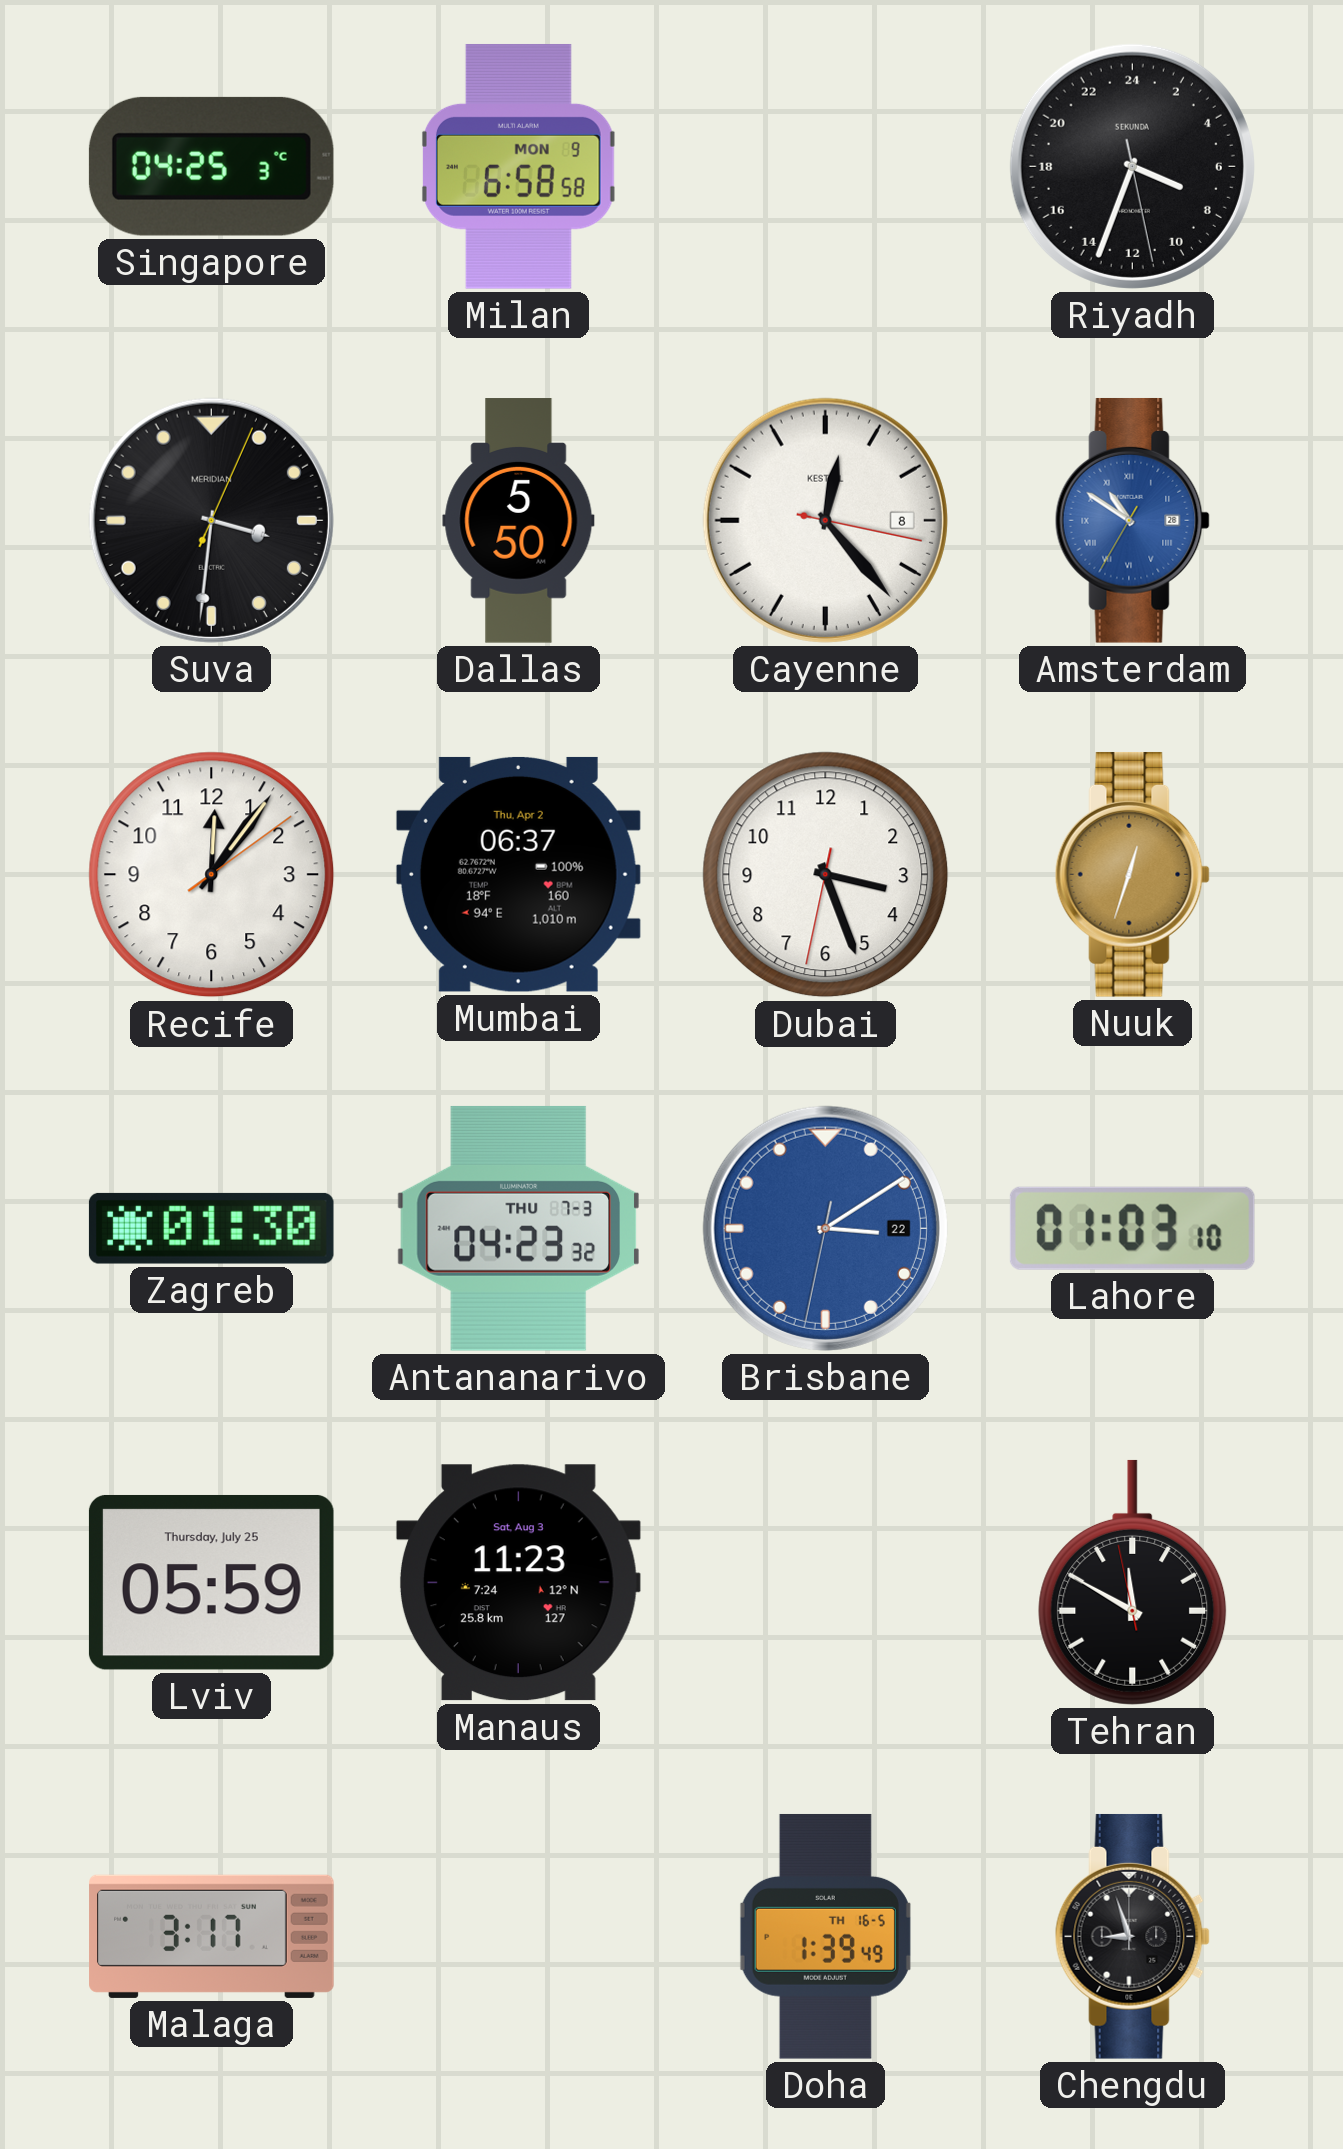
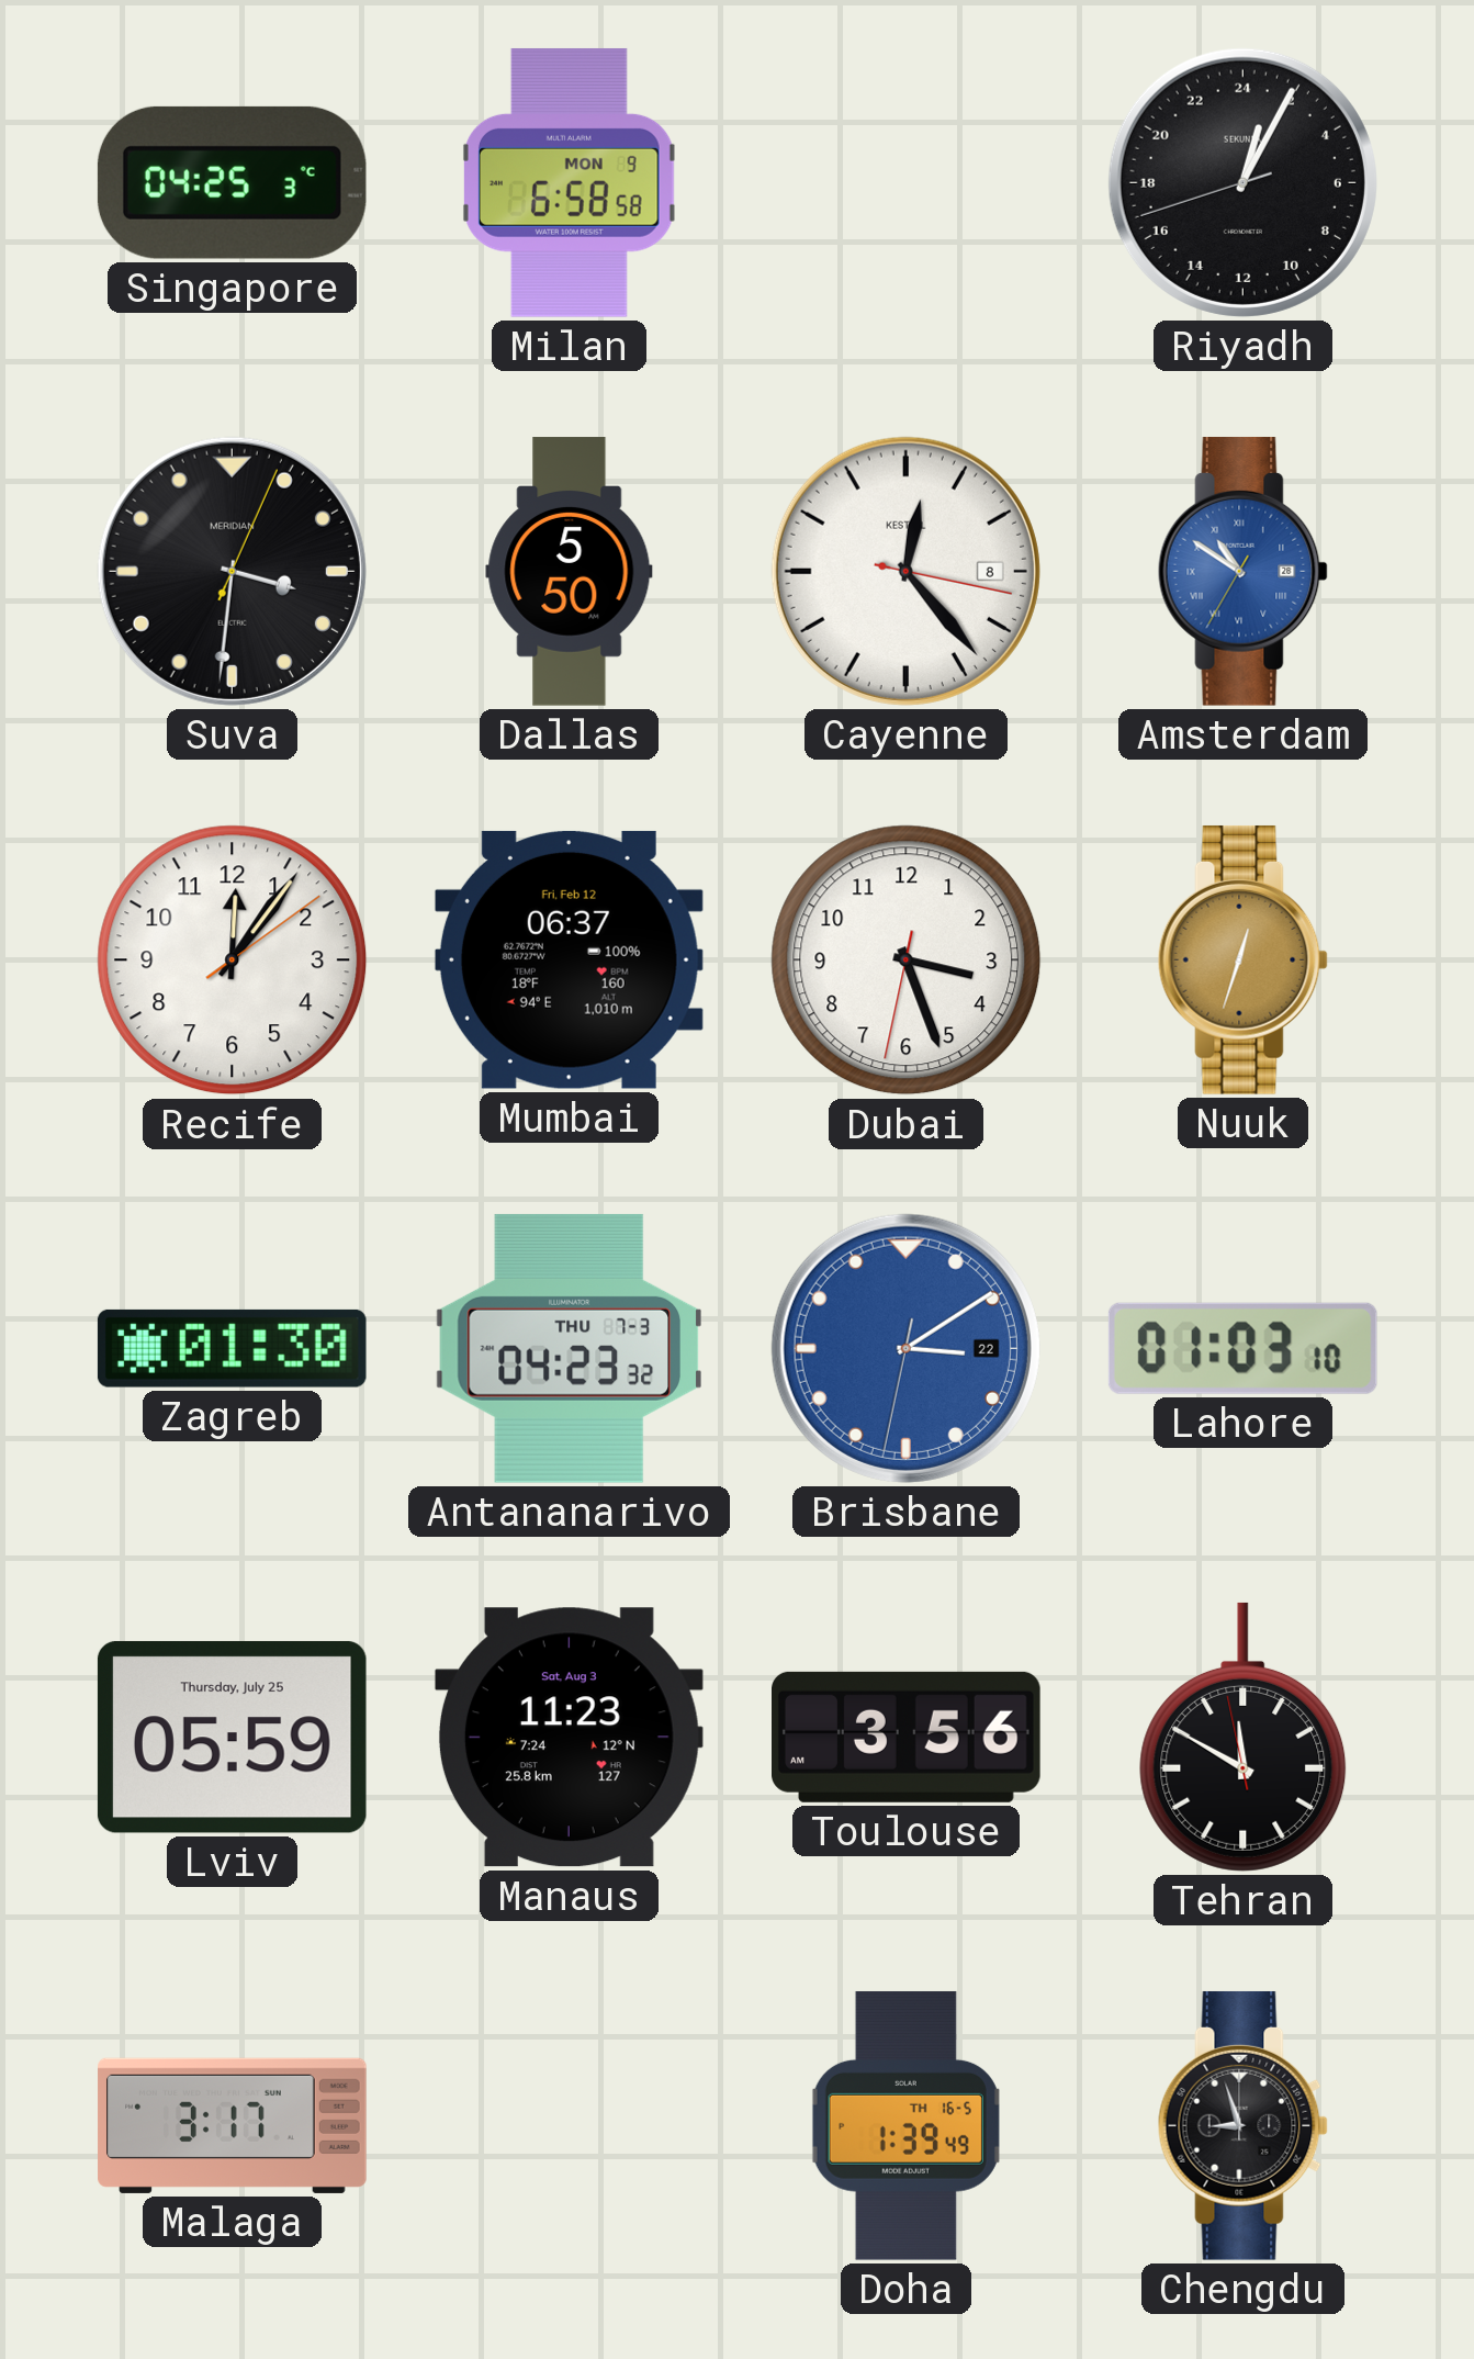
Riyadh: 7:33 -> 1:04 (1242, 182)
Mumbai date: Thu, Apr 2 -> Fri, Feb 12 (569, 959)
Toulouse: none -> 3:56 (907, 1737)
